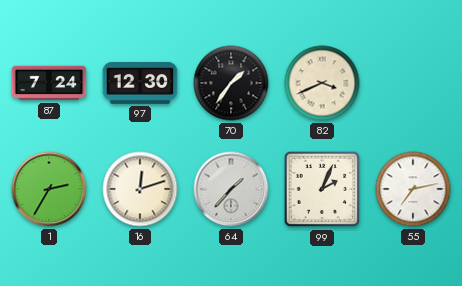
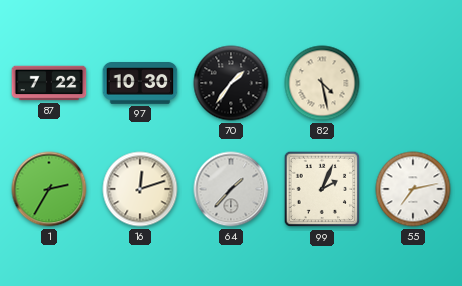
87: 7:24 -> 7:22 (49, 83)
97: 12:30 -> 10:30 (140, 84)
82: 3:41 -> 4:28 (322, 83)
